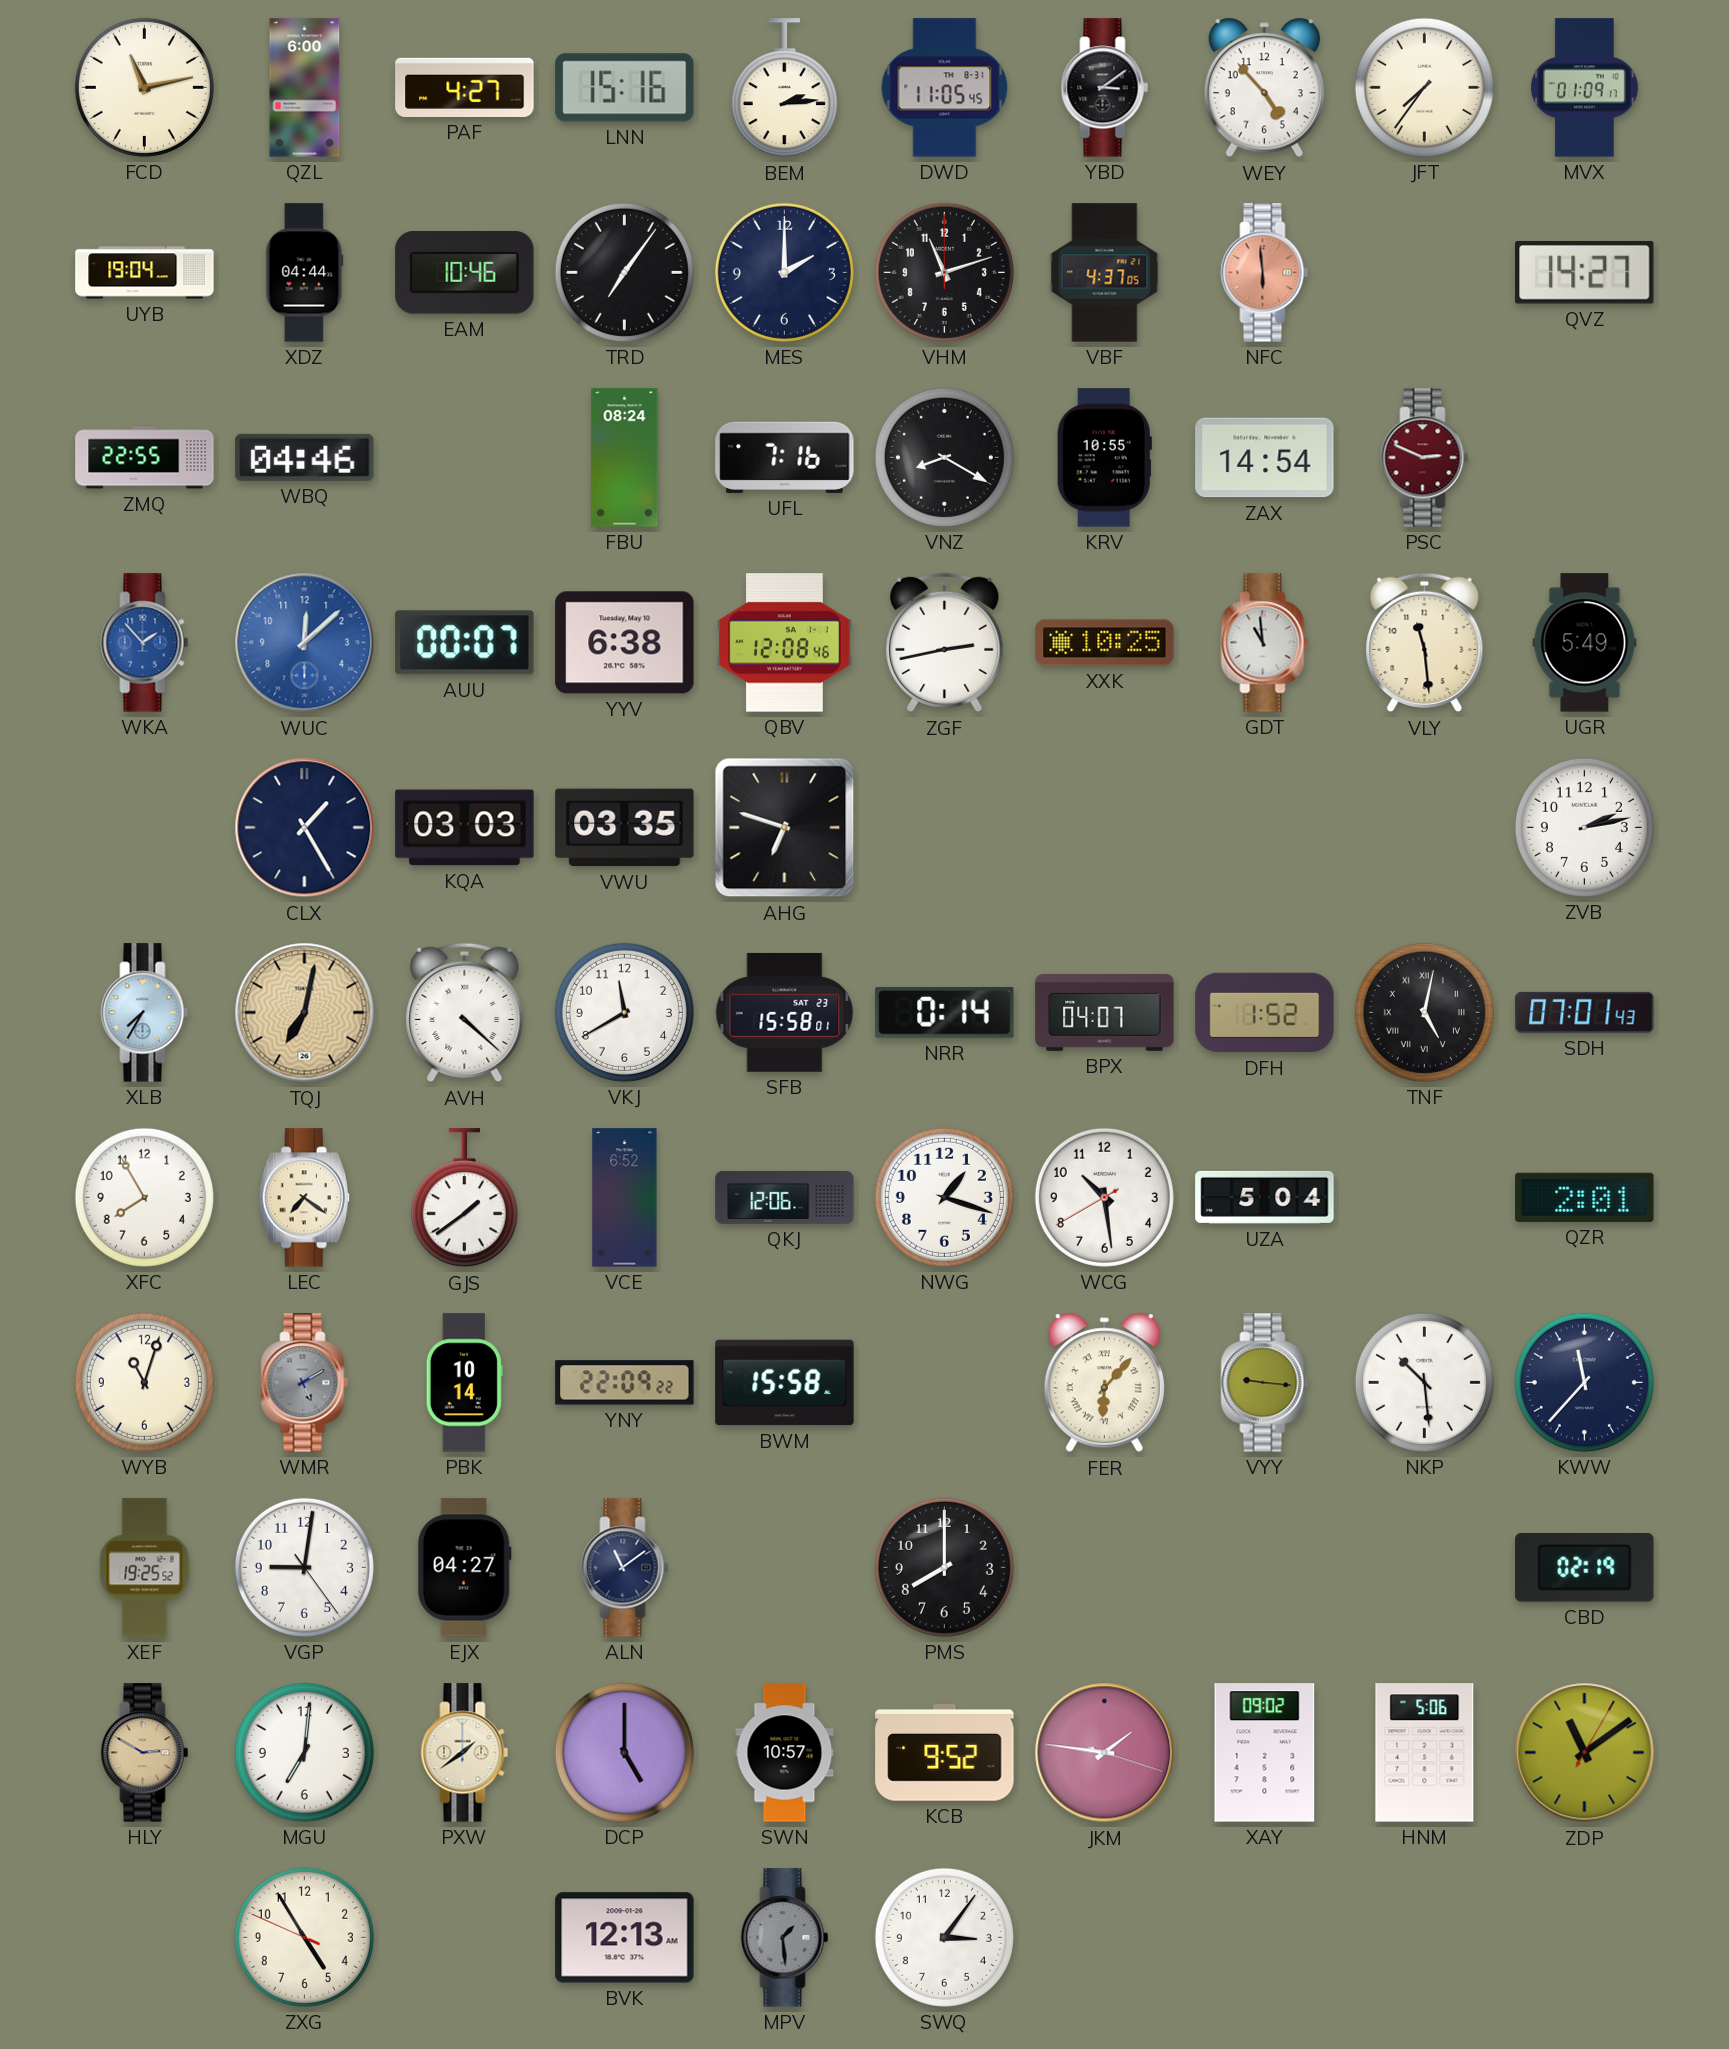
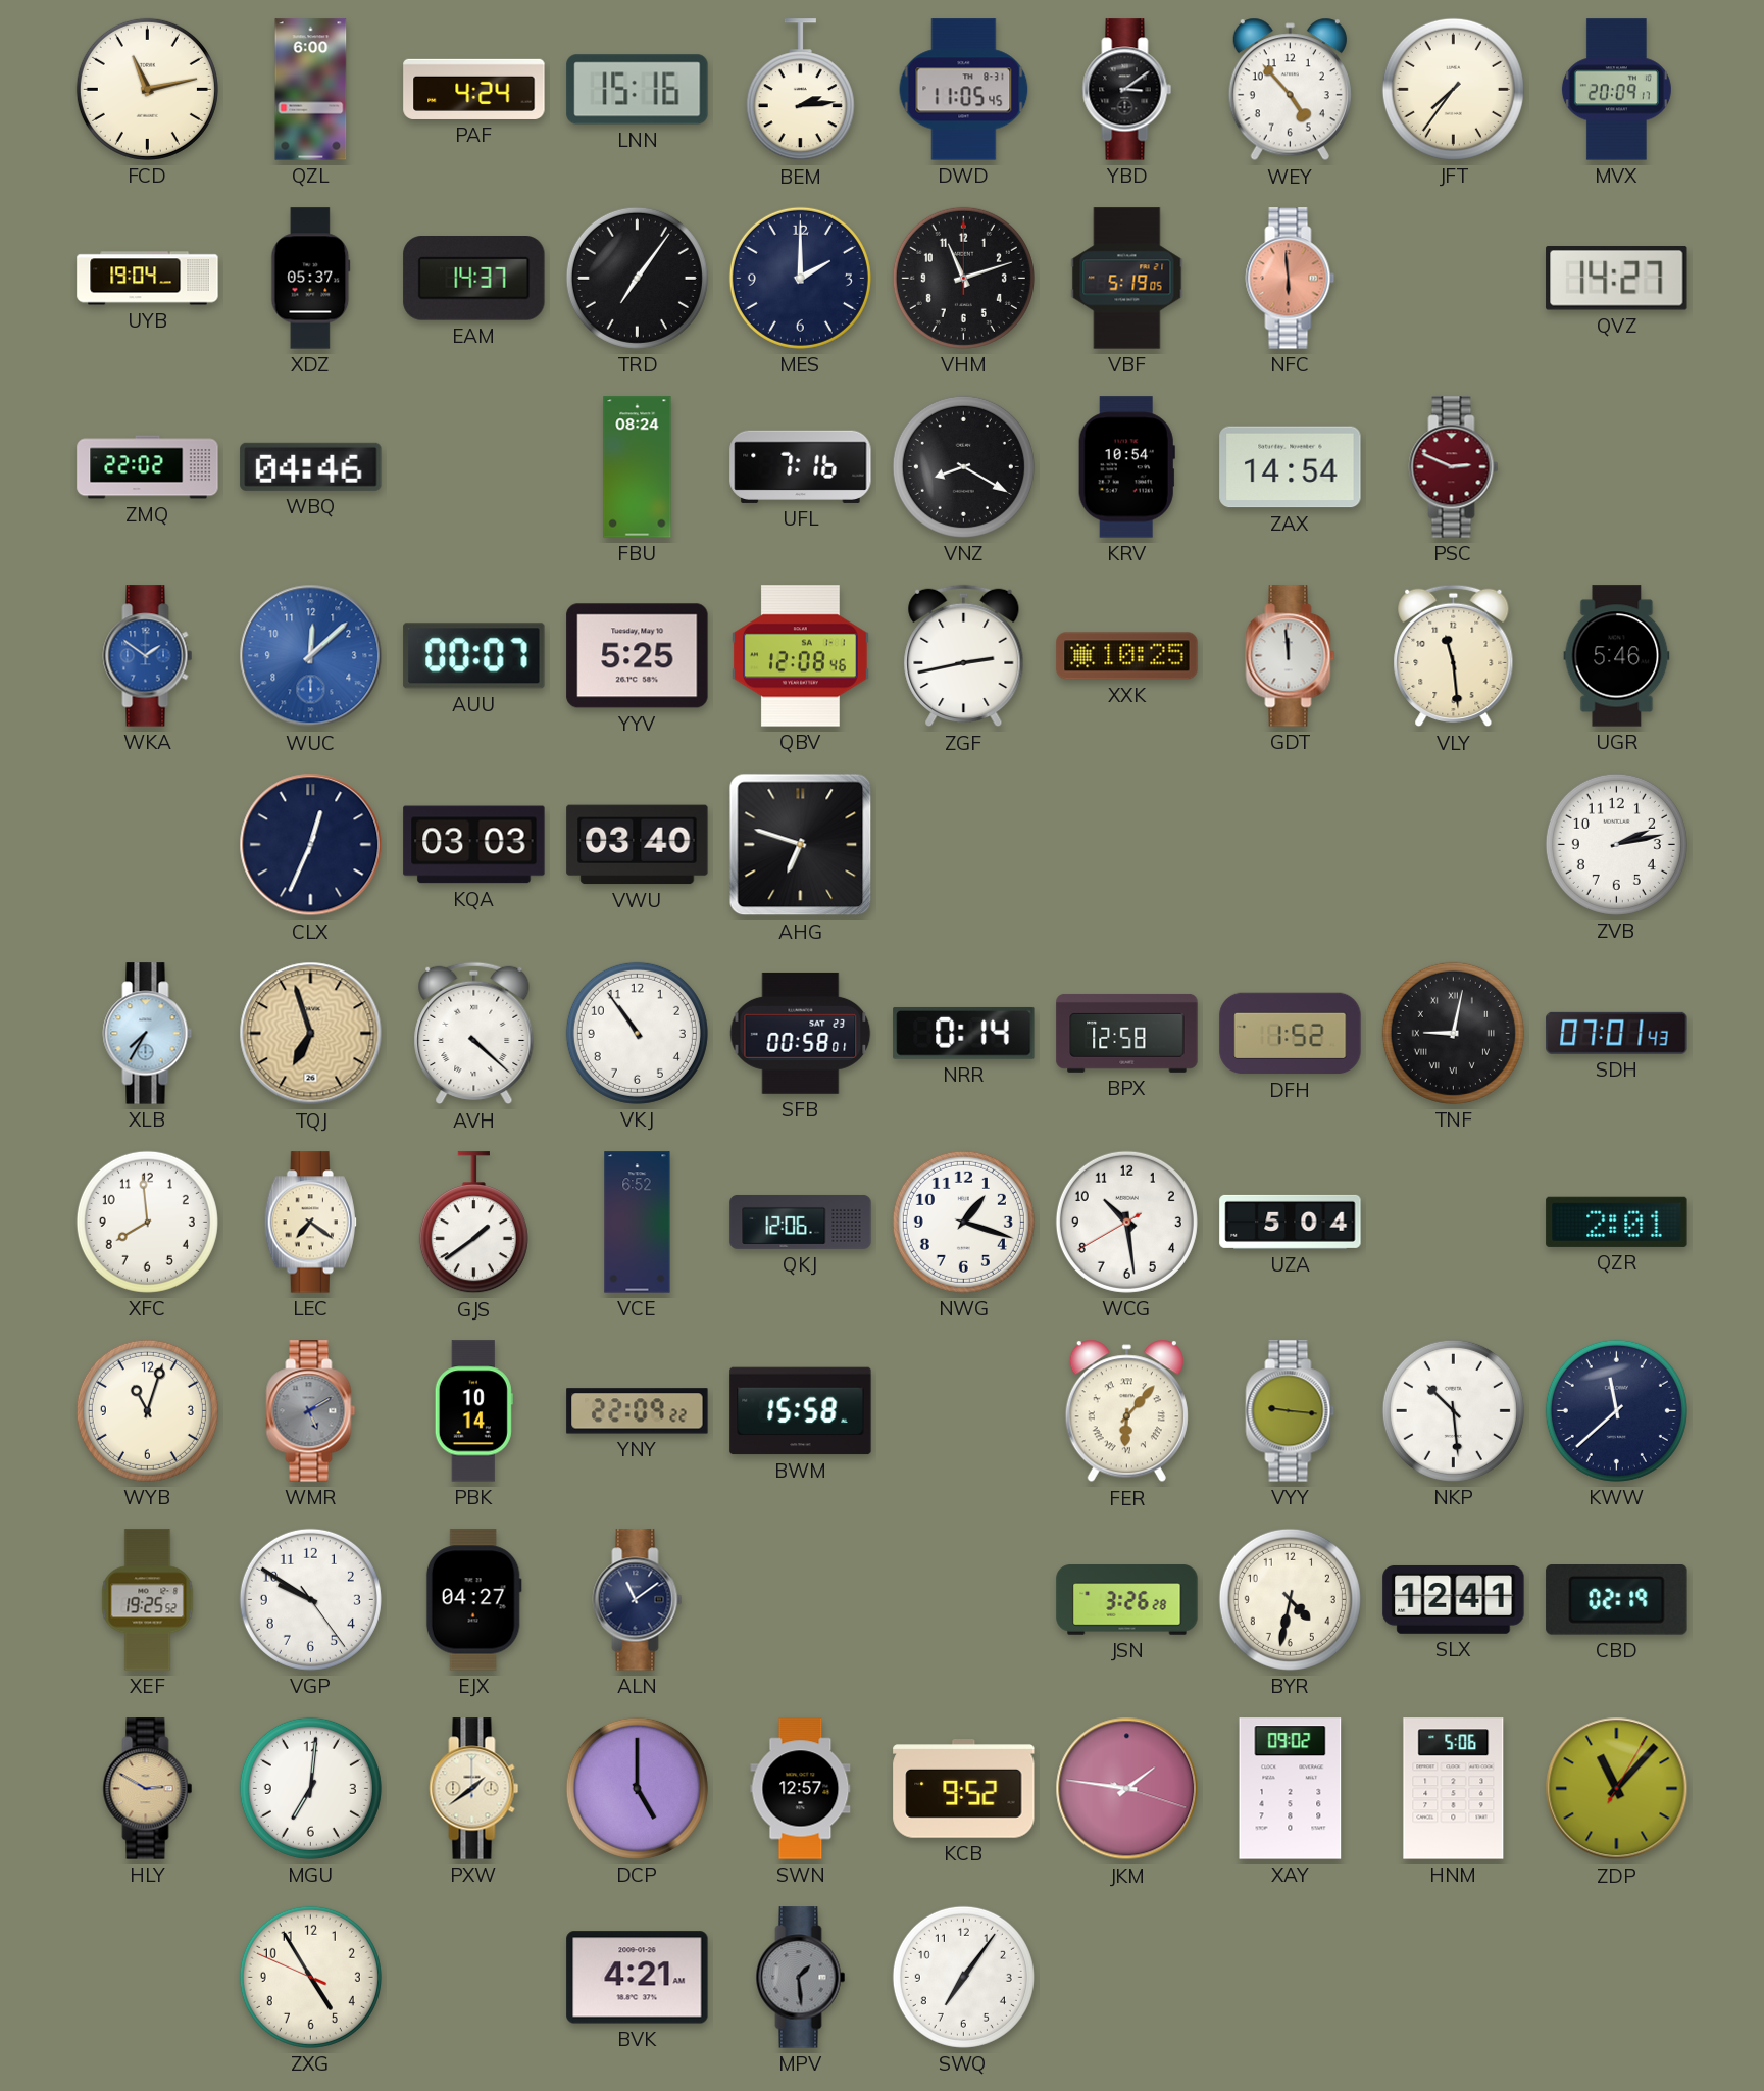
PAF: 4:27 -> 4:24 (474, 89)
MVX: 01:09 -> 20:09 (1616, 90)
XDZ: 04:44 -> 05:37 (311, 279)
EAM: 10:46 -> 14:37 (474, 279)
VBF: 4:37 -> 5:19 (1127, 279)
ZMQ: 22:55 -> 22:02 (148, 467)
KRV: 10:55 -> 10:54 (1126, 467)
WKA: 1:53 -> 1:51 (148, 656)
YYV: 6:38 -> 5:25 (638, 656)
GDT: 10:59 -> 11:59 (1291, 656)
UGR: 5:49 -> 5:46 (1617, 656)
CLX: 1:25 -> 12:34 (311, 845)
VWU: 03:35 -> 03:40 (638, 845)
TQJ: 7:02 -> 6:57 (311, 1034)
VKJ: 11:40 -> 10:54 (637, 1033)
SFB: 15:58 -> 00:58 (801, 1033)
BPX: 04:07 -> 12:58 (1127, 1033)
TNF: 5:02 -> 9:02 (1453, 1033)
XFC: 7:55 -> 7:59 (147, 1222)
KWW: 11:37 -> 11:38 (1616, 1410)
VGP: 9:01 -> 9:50 (310, 1599)
PMS: 8:00 -> none (944, 1567)
JSN: none -> 3:26 (1127, 1600)
BYR: none -> 4:32 (1290, 1599)
SLX: none -> 12:41 (1454, 1599)
SWN: 10:57 -> 12:57 (801, 1789)
ZDP: 11:09 -> 11:07 (1617, 1789)
BVK: 12:13 -> 4:21 (638, 1978)
SWQ: 3:06 -> 7:06 (963, 1977)
